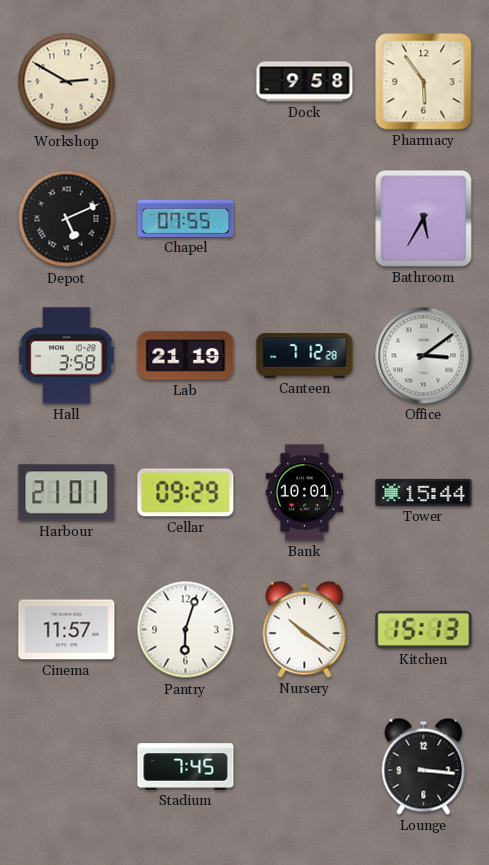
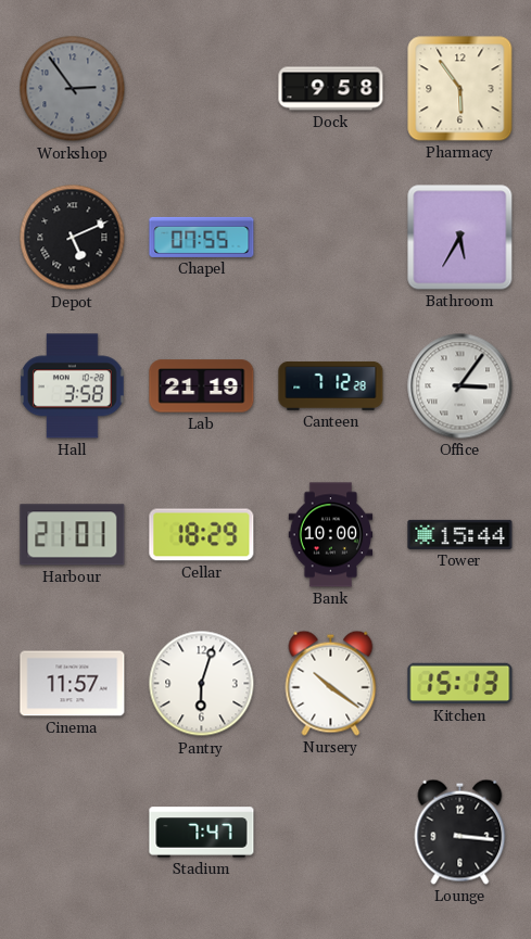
Workshop: 2:50 -> 2:54 (73, 89)
Workshop dial: cream -> grey (73, 89)
Office: 3:09 -> 3:06 (460, 386)
Cellar: 09:29 -> 18:29 (202, 535)
Bank: 10:01 -> 10:00 (331, 535)
Stadium: 7:45 -> 7:47 (202, 833)
